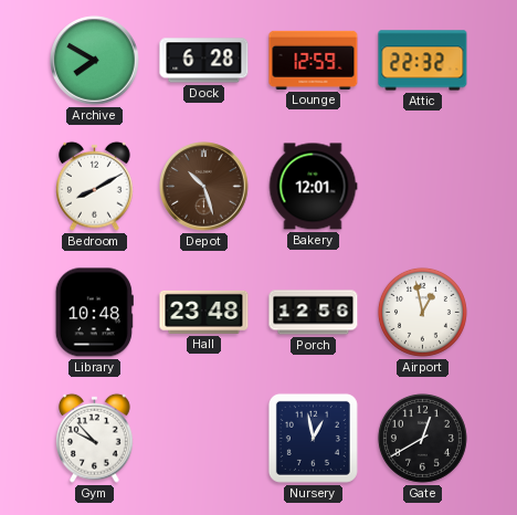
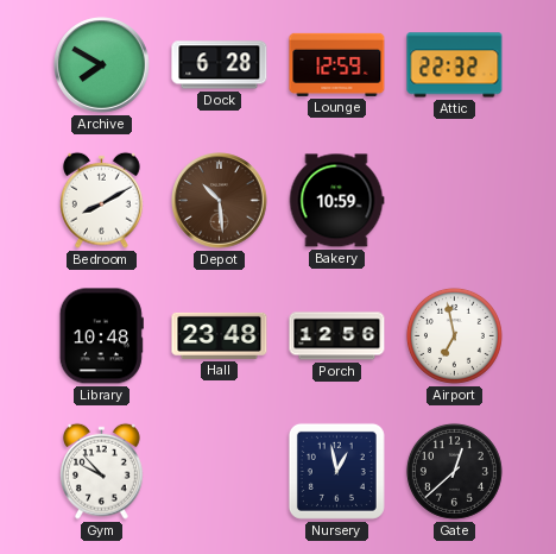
Depot: 10:27 -> 10:29 (220, 201)
Bakery: 12:01 -> 10:59 (336, 201)
Airport: 12:58 -> 6:58 (454, 335)
Gate: 12:40 -> 12:38 (454, 471)
